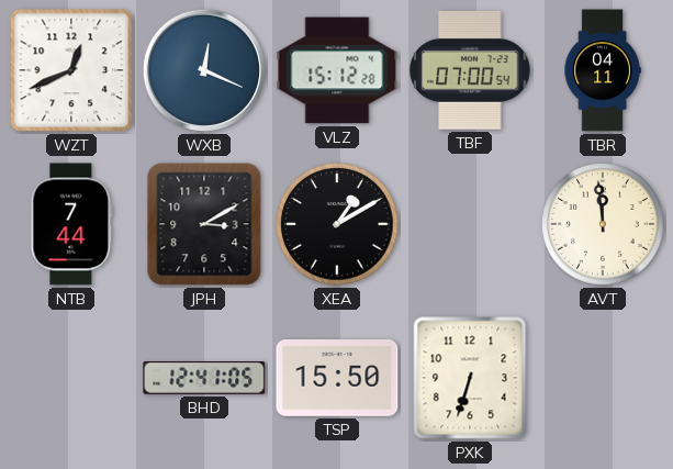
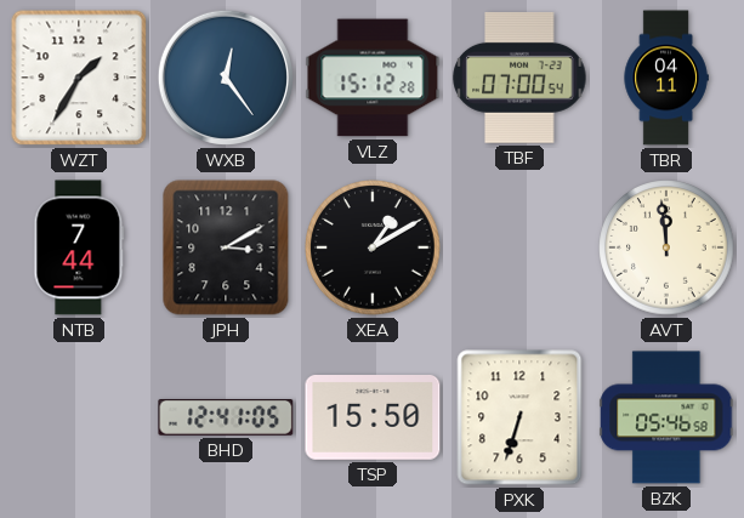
WZT: 12:41 -> 1:35 (79, 78)
WXB: 12:19 -> 12:24 (226, 78)
BZK: none -> 05:46 (666, 417)
